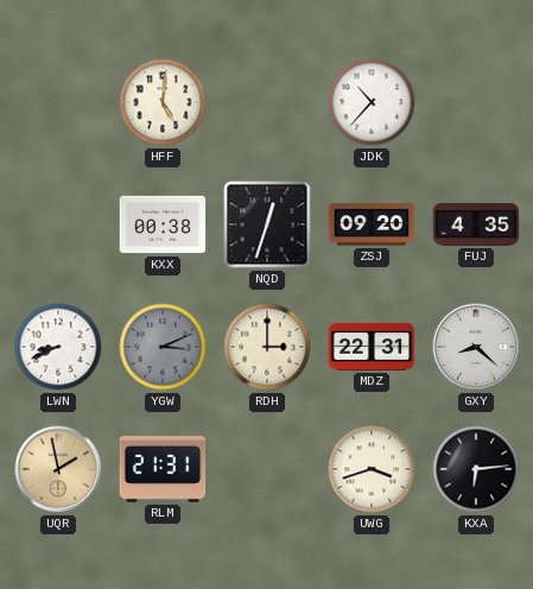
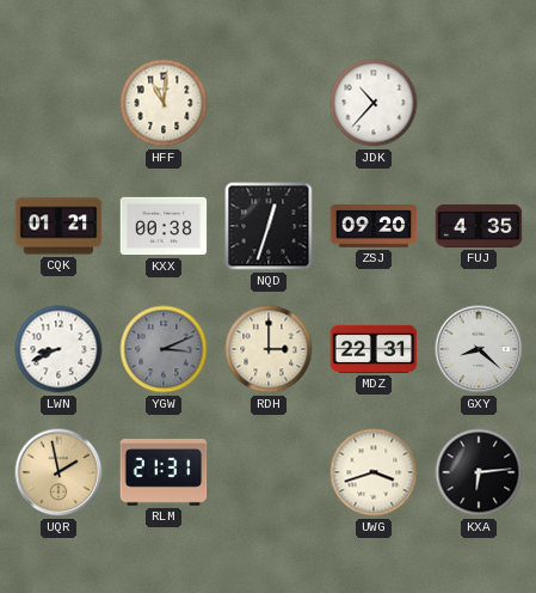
HFF: 5:01 -> 11:01 (164, 103)
CQK: none -> 01:21 (58, 226)
